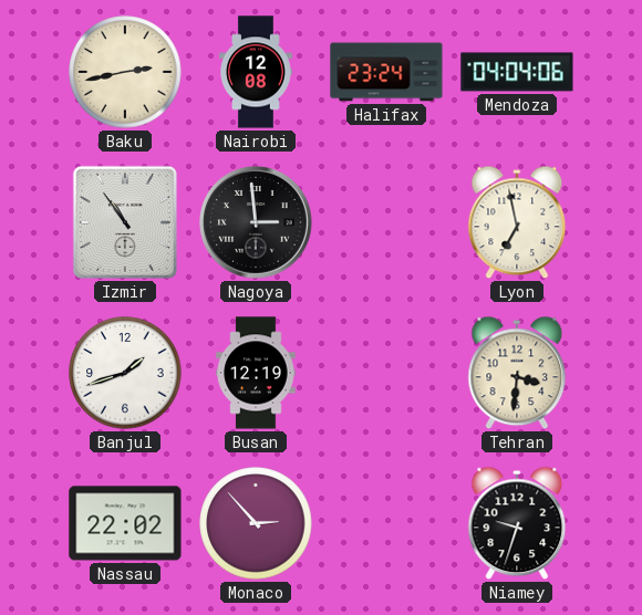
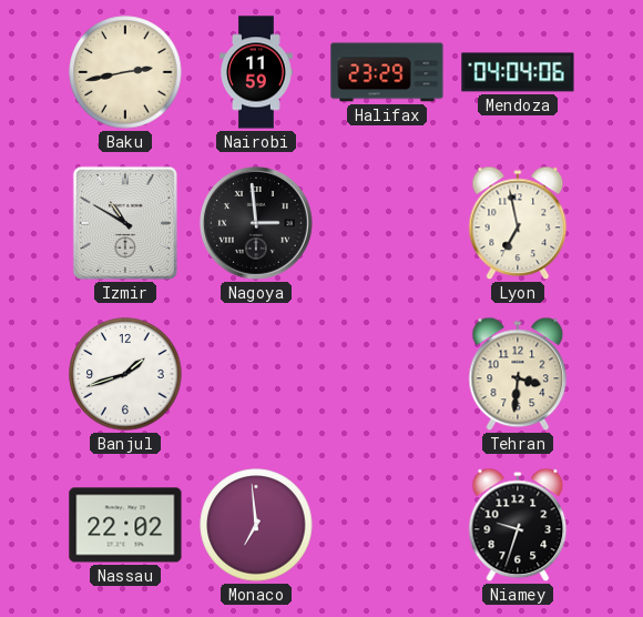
Nairobi: 12:08 -> 11:59 (257, 72)
Halifax: 23:24 -> 23:29 (387, 72)
Izmir: 10:54 -> 10:50 (125, 223)
Busan: 12:19 -> none (256, 373)
Monaco: 2:53 -> 6:59 (256, 525)
